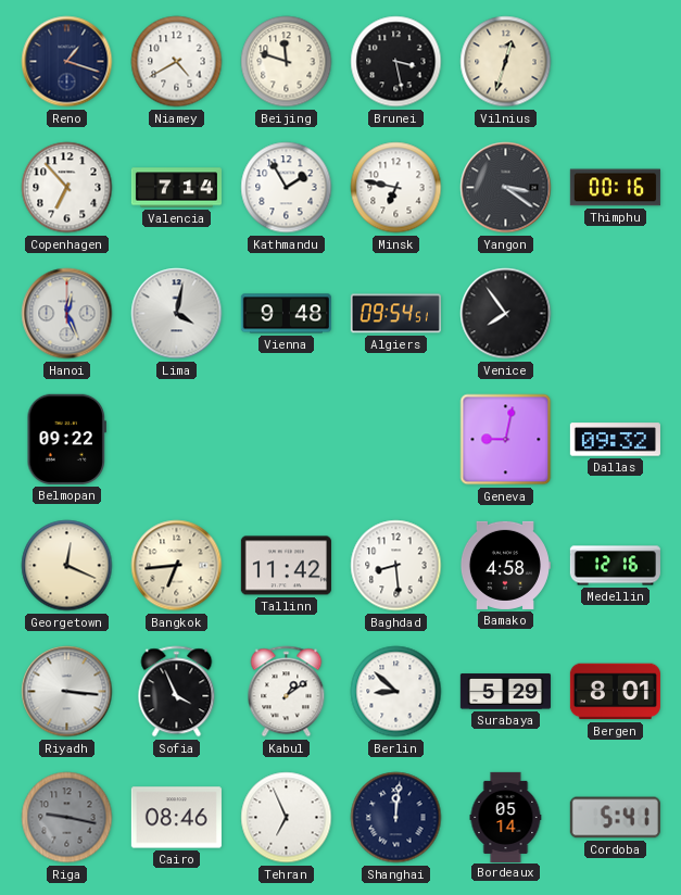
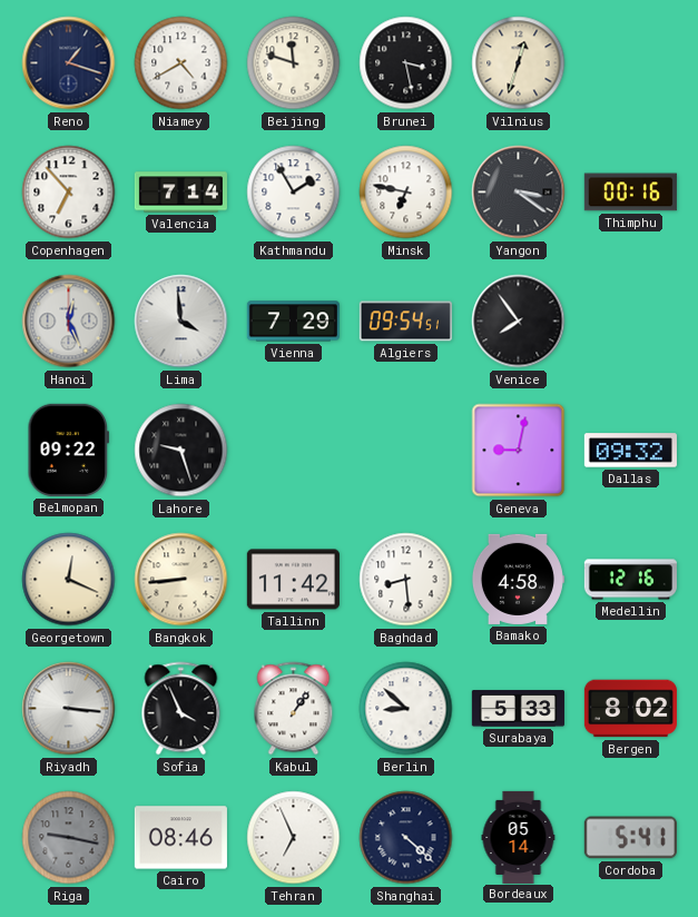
Lima: 4:02 -> 3:59 (181, 322)
Vienna: 9:48 -> 7:29 (293, 322)
Lahore: none -> 9:27 (181, 451)
Bangkok: 6:44 -> 8:44 (181, 580)
Kabul: 1:09 -> 1:06 (294, 709)
Surabaya: 5:29 -> 5:33 (518, 709)
Bergen: 8:01 -> 8:02 (630, 709)
Shanghai: 12:01 -> 4:22 (406, 838)
